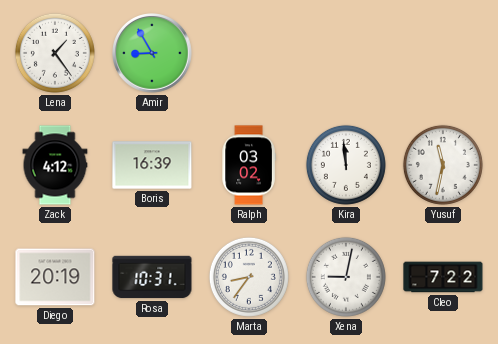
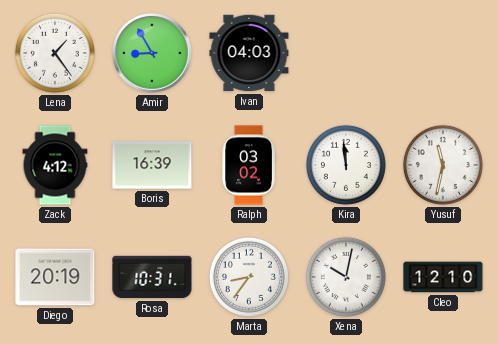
Ivan: none -> 04:03 (249, 53)
Xena: 9:02 -> 10:02 (346, 277)
Cleo: 7:22 -> 12:10 (443, 277)
